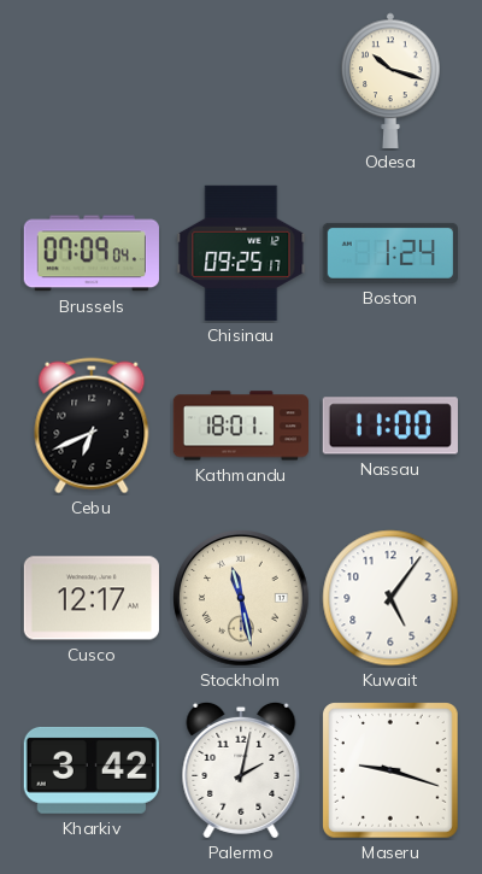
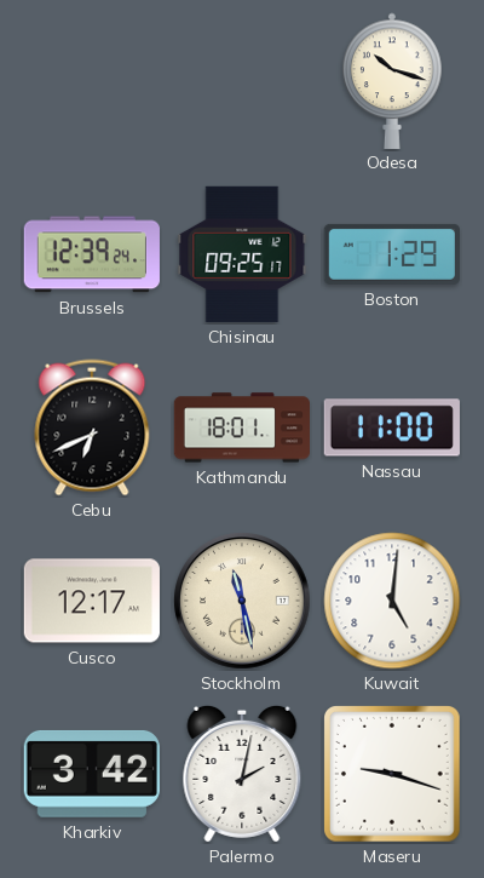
Brussels: 07:09 -> 12:39 (92, 254)
Boston: 1:24 -> 1:29 (391, 254)
Kuwait: 5:06 -> 5:01 (392, 601)
